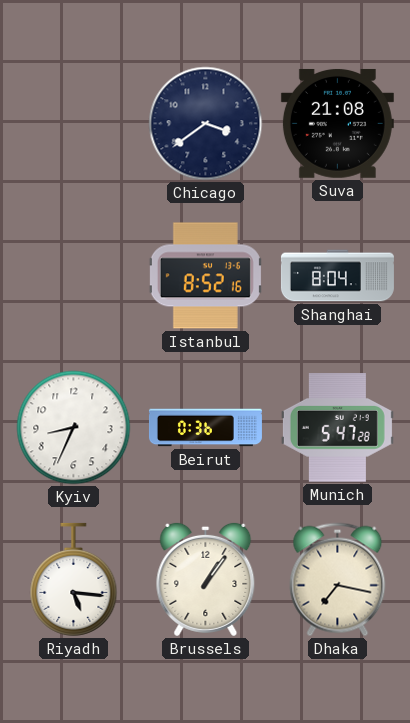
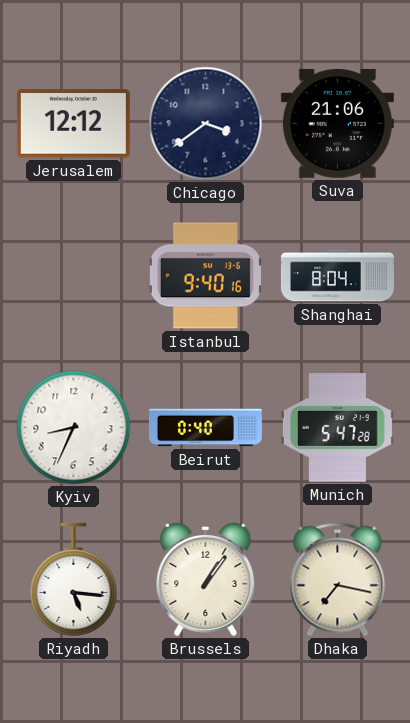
Jerusalem: none -> 12:12 (73, 124)
Suva: 21:08 -> 21:06 (337, 123)
Istanbul: 8:52 -> 9:40 (205, 276)
Beirut: 0:36 -> 0:40 (205, 428)
